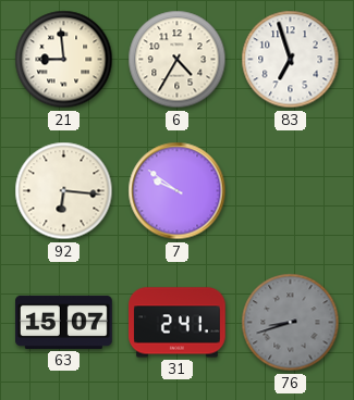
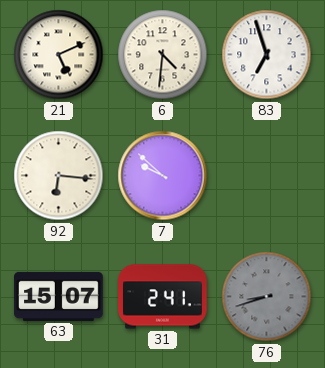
21: 8:59 -> 5:11 (59, 55)
6: 4:35 -> 4:31 (163, 55)
7: 9:51 -> 9:52 (163, 176)
